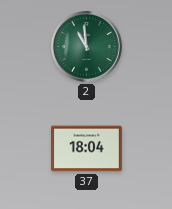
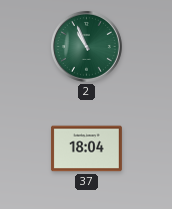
2: 10:59 -> 10:56 (86, 46)
